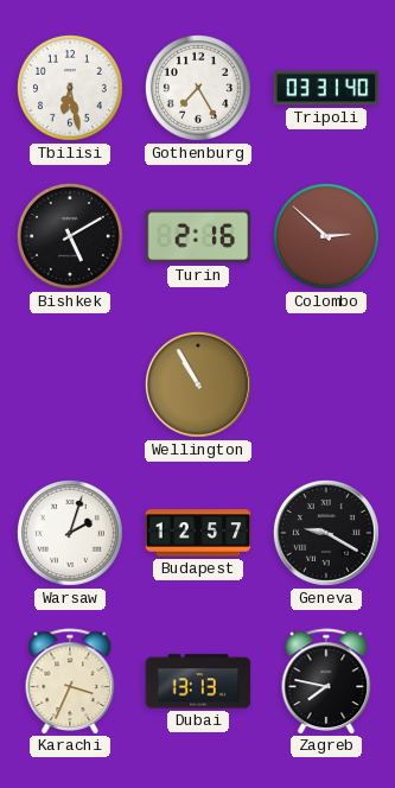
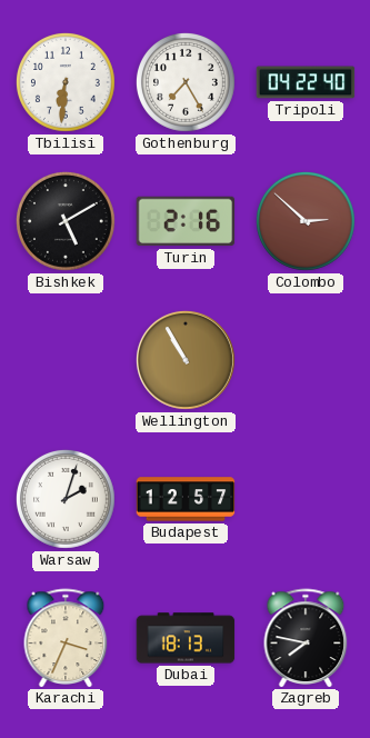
Tbilisi: 6:28 -> 6:31 (66, 82)
Tripoli: 03:31 -> 04:22 (306, 82)
Geneva: 9:20 -> none (326, 533)
Dubai: 13:13 -> 18:13 (186, 638)
